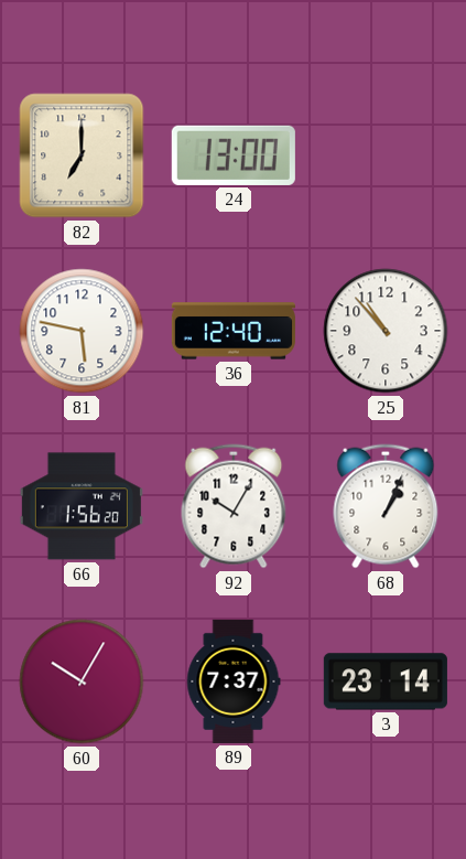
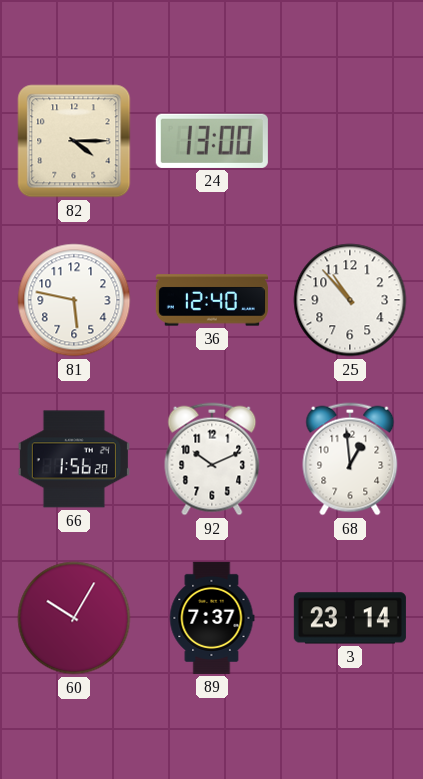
82: 7:00 -> 4:15 (74, 141)
92: 10:05 -> 10:11 (212, 459)
68: 1:04 -> 12:59 (350, 459)
